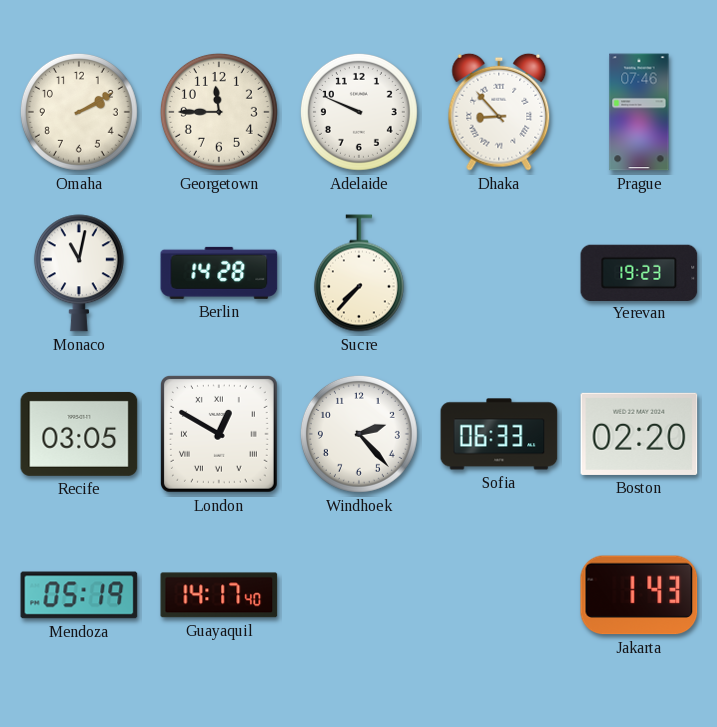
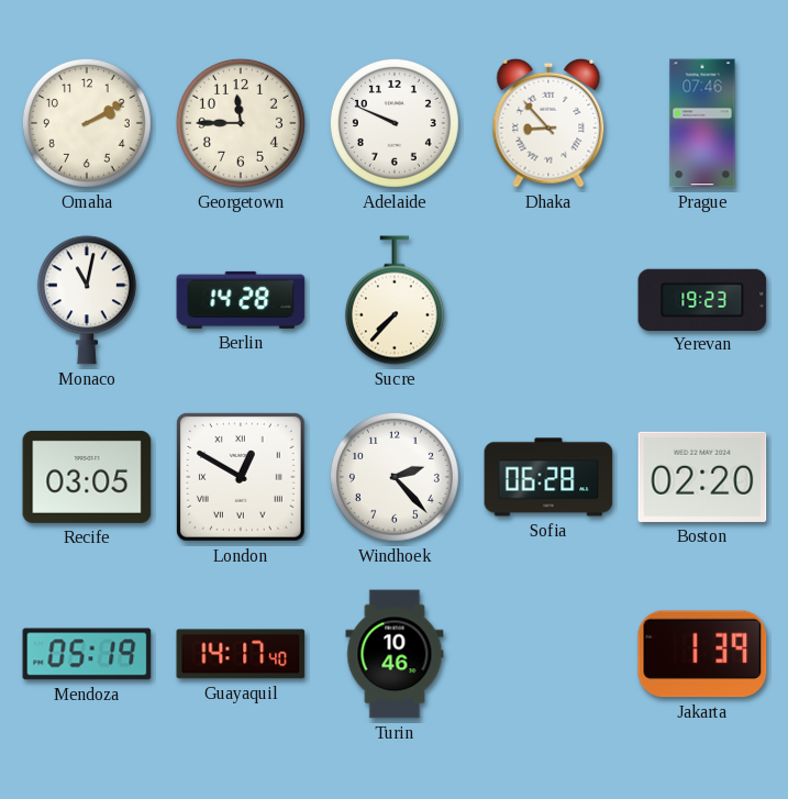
Sofia: 06:33 -> 06:28 (548, 477)
Turin: none -> 10:46 (395, 654)
Jakarta: 1:43 -> 1:39 (702, 654)
